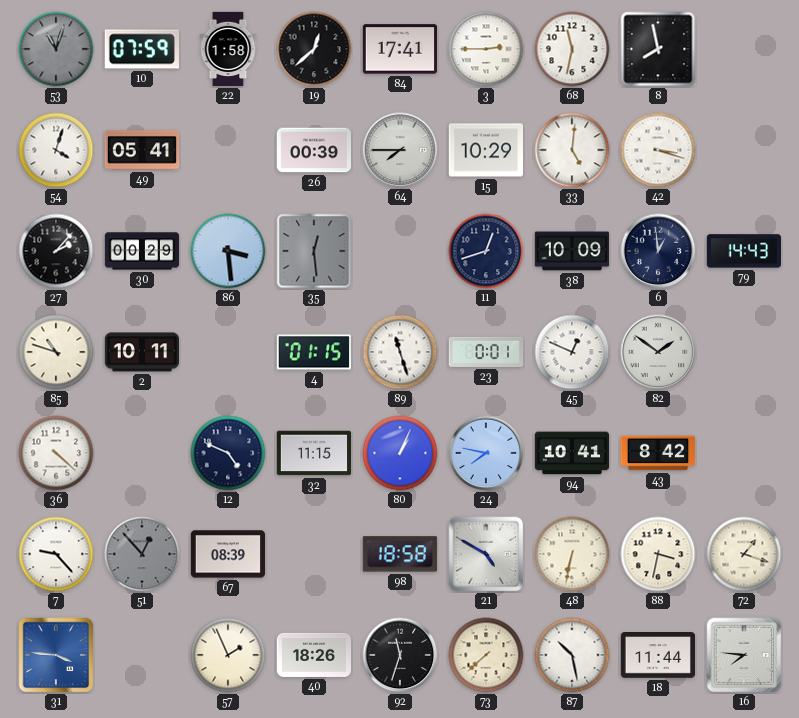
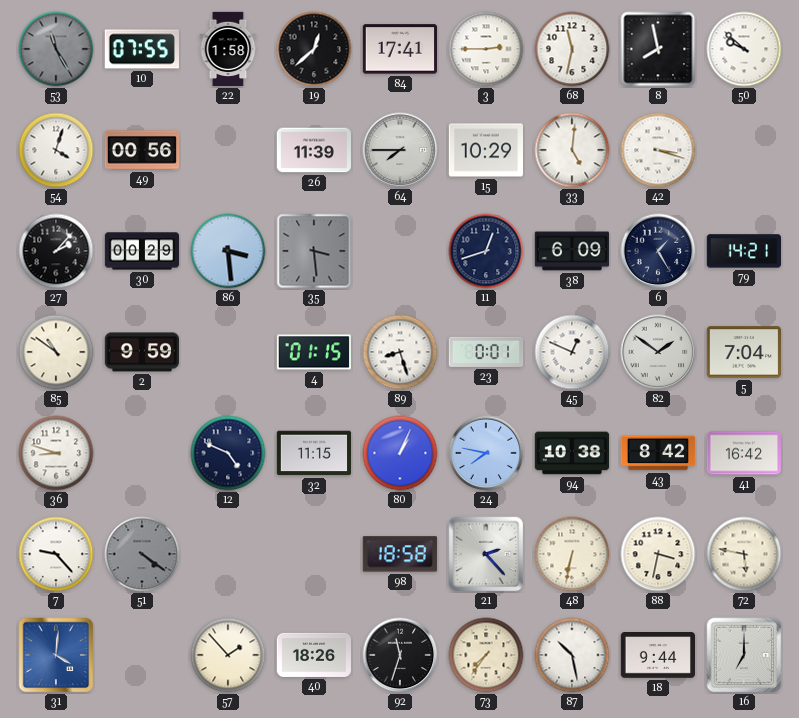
53: 11:03 -> 11:25 (56, 49)
10: 07:59 -> 07:55 (141, 49)
50: none -> 9:52 (744, 49)
49: 05:41 -> 00:56 (142, 150)
26: 00:39 -> 11:39 (314, 150)
35: 12:29 -> 3:29 (314, 251)
38: 10:09 -> 6:09 (572, 251)
6: 12:59 -> 1:25 (658, 251)
79: 14:43 -> 14:21 (743, 251)
85: 10:48 -> 10:51 (56, 352)
2: 10:11 -> 9:59 (142, 352)
89: 11:27 -> 8:27 (400, 352)
5: none -> 7:04 (743, 352)
36: 4:22 -> 8:48 (56, 453)
94: 10:41 -> 10:38 (572, 453)
41: none -> 16:42 (744, 453)
51: 12:53 -> 4:21 (142, 554)
67: 08:39 -> none (227, 554)
21: 4:50 -> 2:23 (486, 554)
72: 1:18 -> 5:47 (744, 554)
31: 3:46 -> 4:01 (56, 655)
57: 1:56 -> 1:53 (228, 655)
73: 7:38 -> 7:36 (486, 655)
18: 11:44 -> 9:44 (658, 656)
16: 7:46 -> 7:00 (744, 655)
